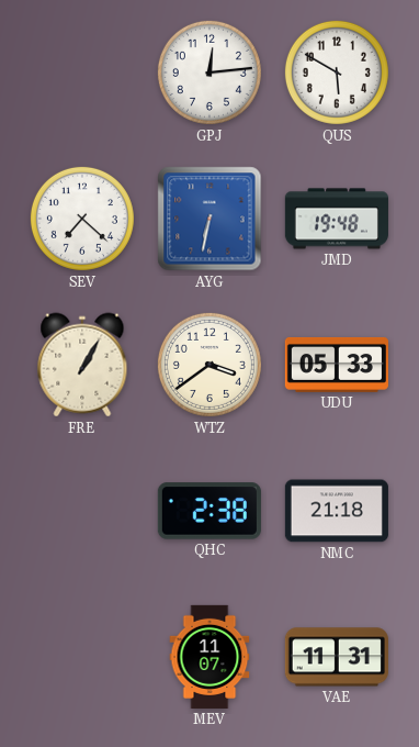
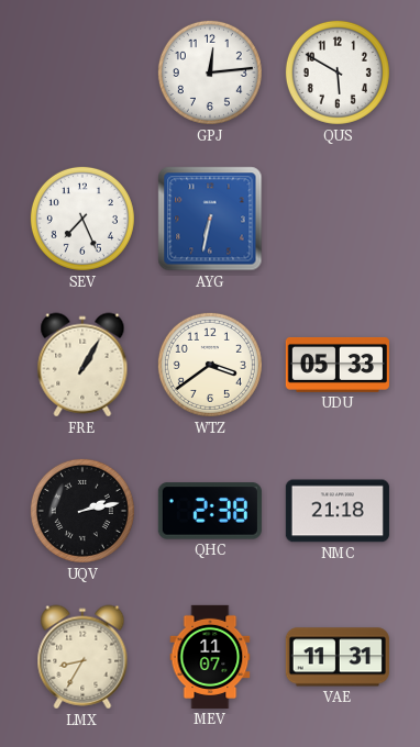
SEV: 7:22 -> 7:26 (82, 219)
JMD: 19:48 -> none (337, 219)
UQV: none -> 2:13 (82, 511)
LMX: none -> 8:35 (82, 657)
